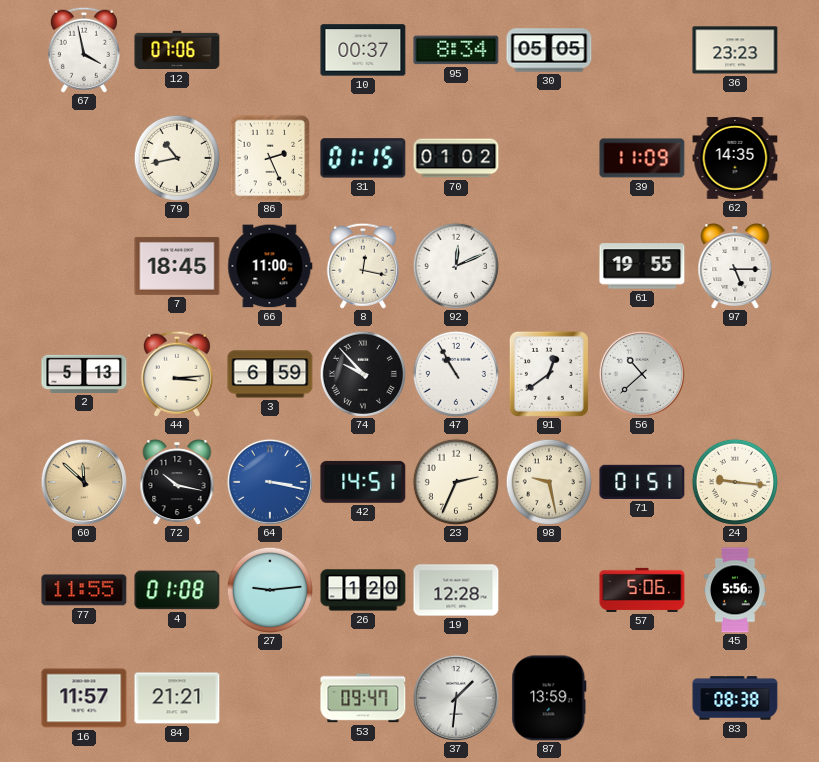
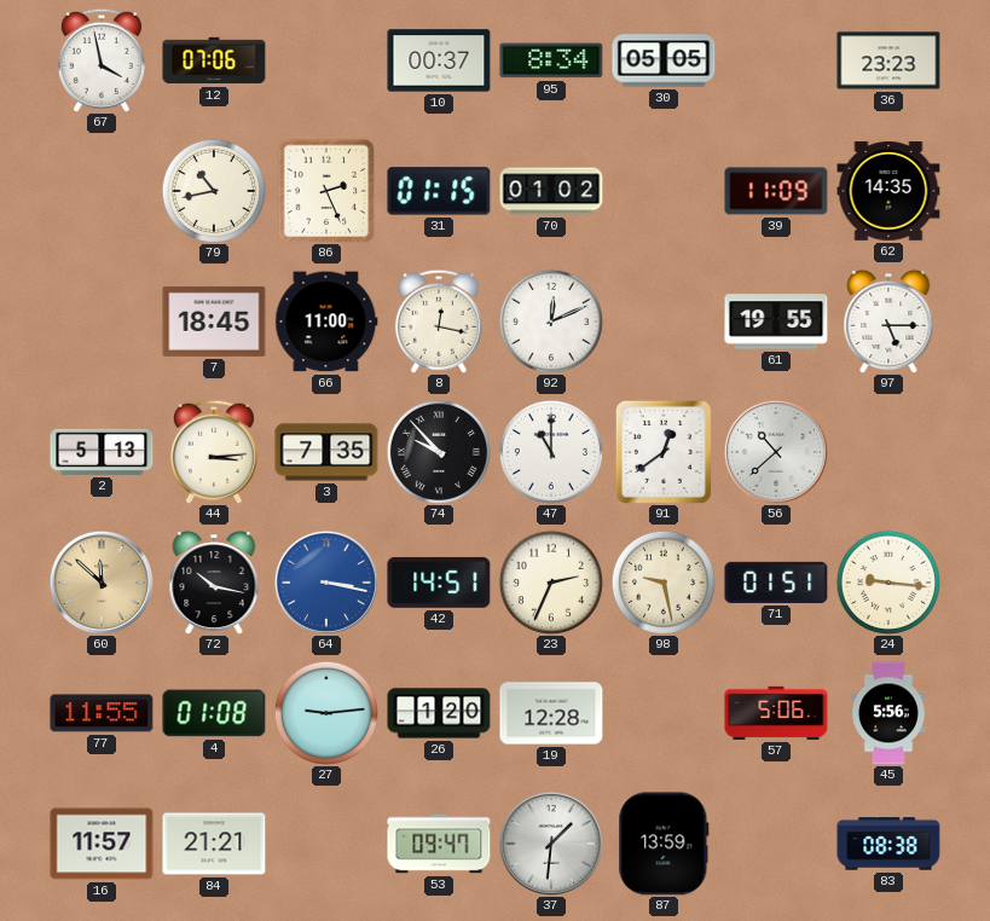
3: 6:59 -> 7:35 (326, 452)
47: 10:55 -> 11:00 (551, 452)
